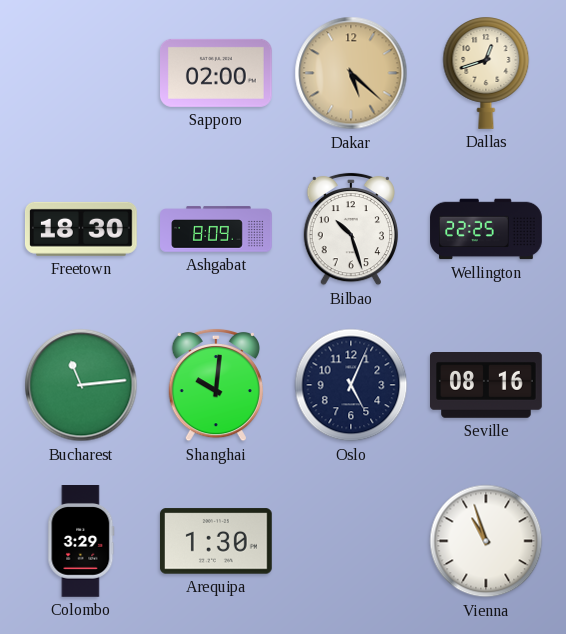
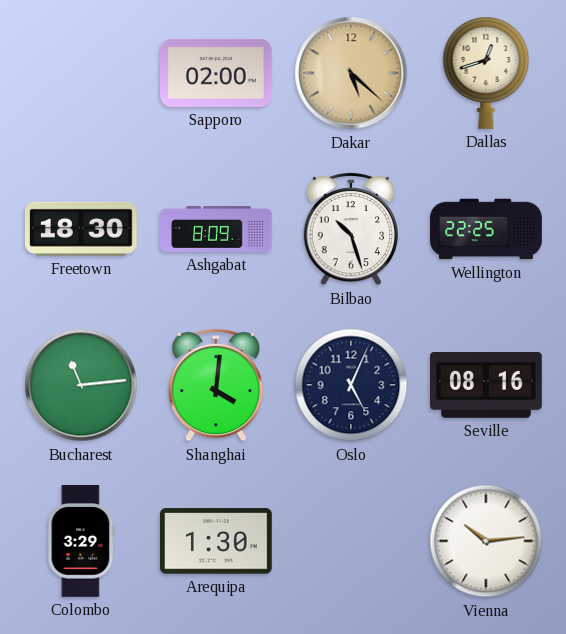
Shanghai: 10:01 -> 4:01 (216, 385)
Vienna: 10:57 -> 10:14 (486, 541)
